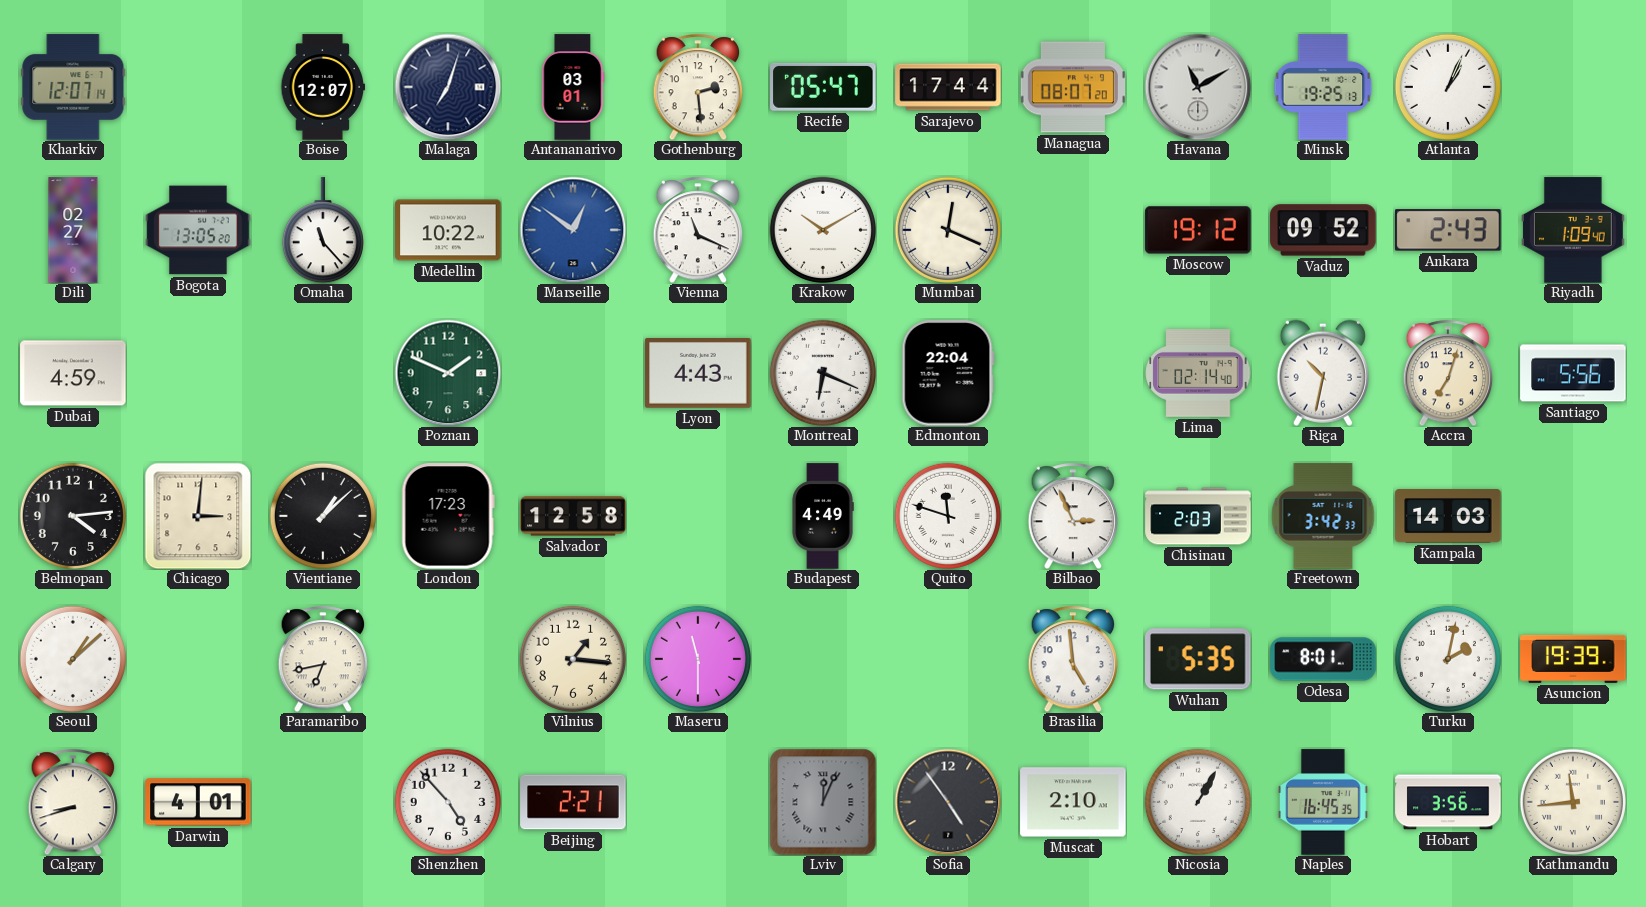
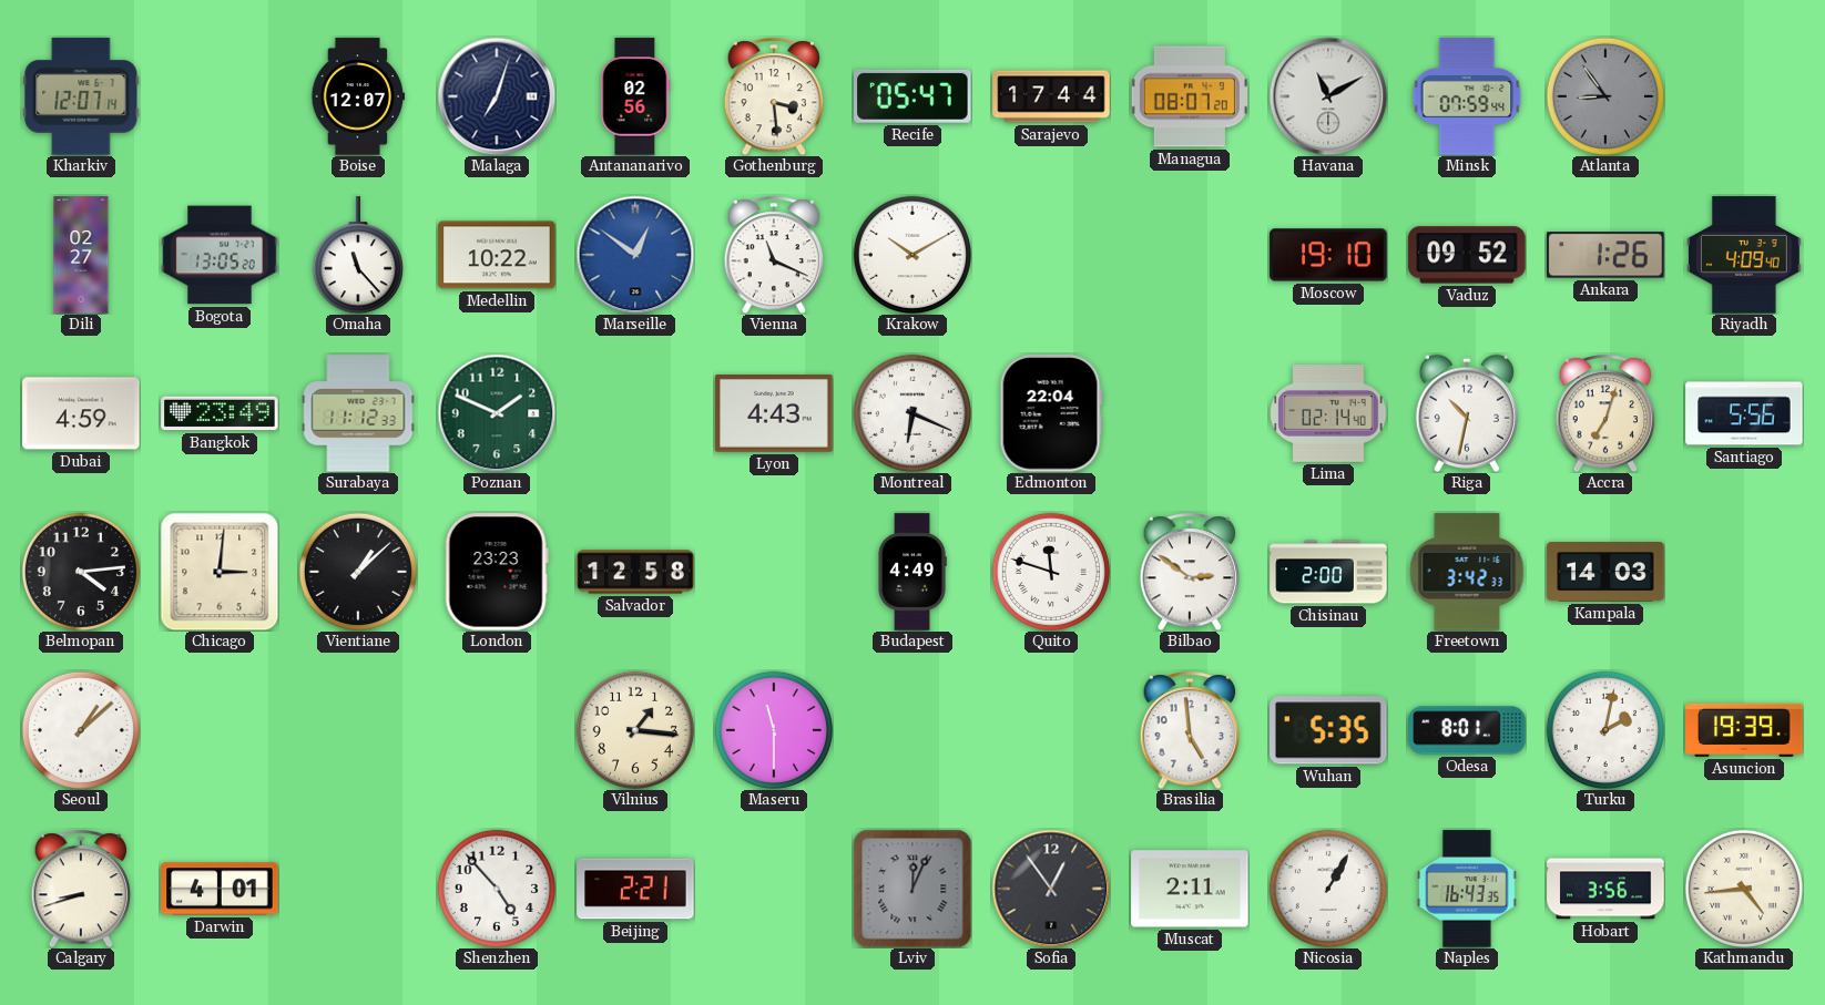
Antananarivo: 03:01 -> 02:56 (635, 96)
Gothenburg: 2:29 -> 3:29 (774, 96)
Minsk: 19:25 -> 07:59 (1467, 96)
Atlanta: 1:04 -> 8:54 (1605, 96)
Atlanta dial: white -> grey (1605, 96)
Mumbai: 12:19 -> none (948, 230)
Moscow: 19:12 -> 19:10 (1328, 255)
Ankara: 2:43 -> 1:26 (1605, 255)
Riyadh: 1:09 -> 4:09 (1744, 255)
Bangkok: none -> 23:49 (220, 413)
Surabaya: none -> 11:12 (358, 413)
London: 17:23 -> 23:23 (497, 572)
Bilbao: 2:56 -> 2:51 (1190, 572)
Chisinau: 2:03 -> 2:00 (1328, 572)
Paramaribo: 6:43 -> none (323, 659)
Sofia: 4:54 -> 12:54 (1051, 889)
Muscat: 2:10 -> 2:11 (1190, 889)
Naples: 16:45 -> 16:43 (1468, 889)
Kathmandu: 11:44 -> 4:44 (1744, 889)
